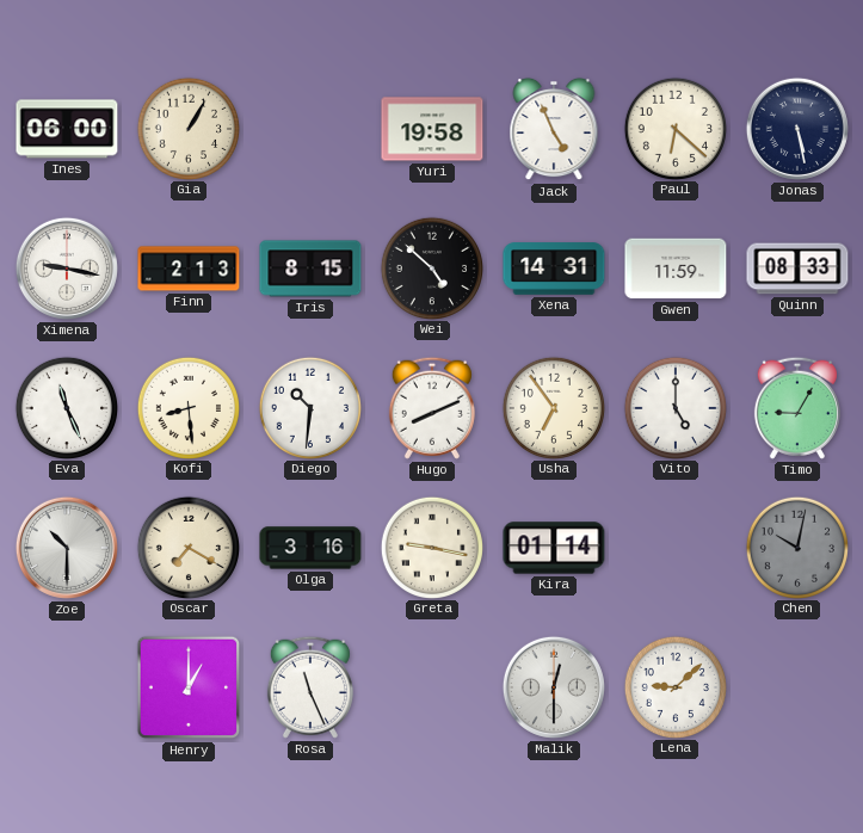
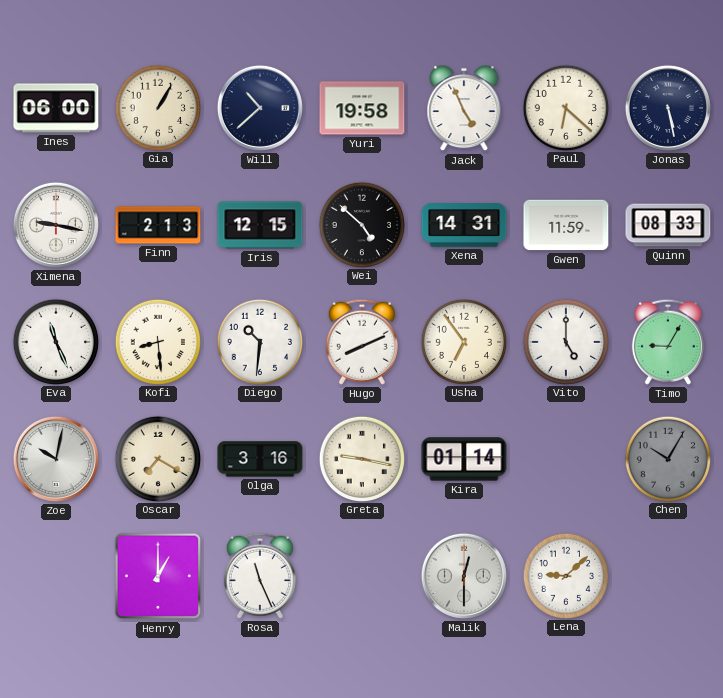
Will: none -> 10:38 (260, 108)
Iris: 8:15 -> 12:15 (260, 225)
Zoe: 10:30 -> 10:02 (56, 459)
Chen: 10:02 -> 10:05 (667, 458)
